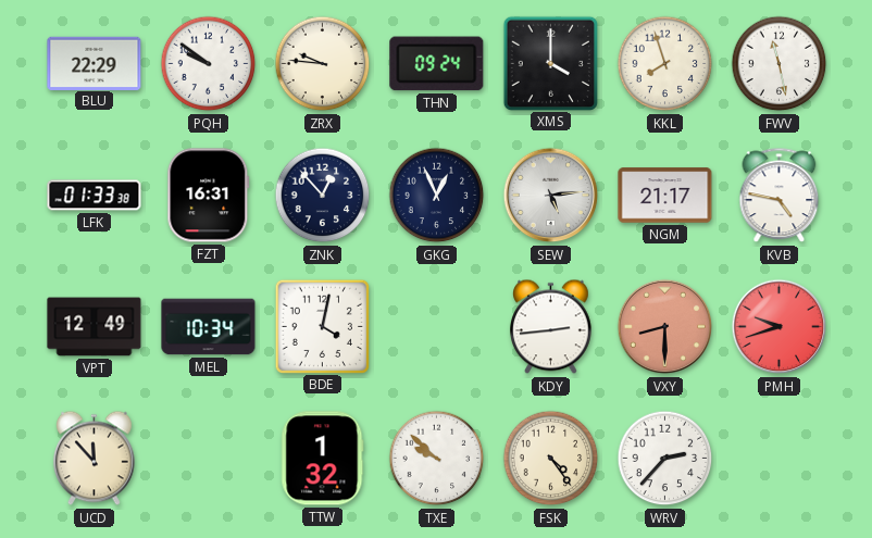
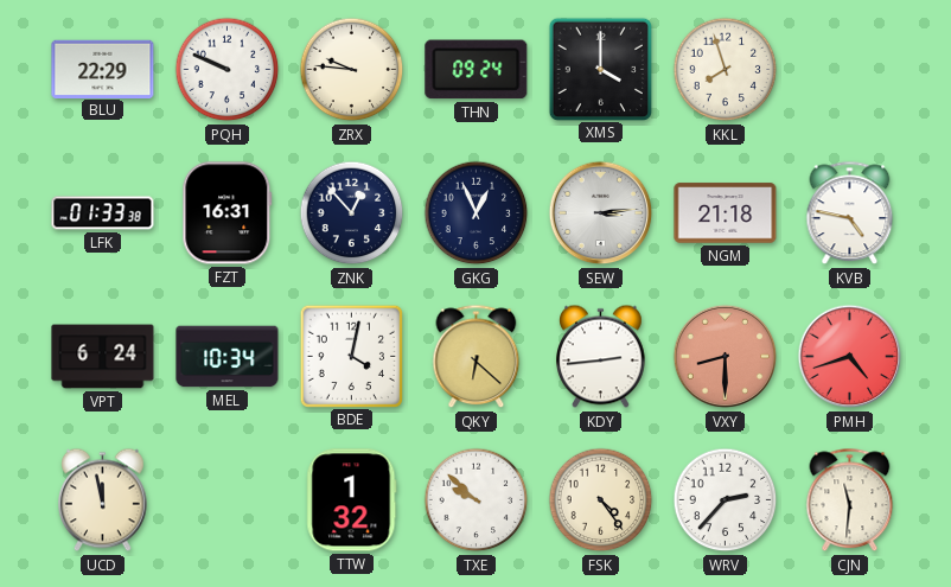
PQH: 9:51 -> 9:49 (228, 70)
FWV: 11:28 -> none (780, 64)
SEW: 5:14 -> 3:14 (601, 213)
NGM: 21:17 -> 21:18 (726, 213)
VPT: 12:49 -> 6:24 (103, 357)
QKY: none -> 6:22 (477, 357)
PMH: 9:42 -> 4:42 (850, 357)
UCD: 11:53 -> 11:58 (103, 500)
CJN: none -> 11:31 (850, 500)
